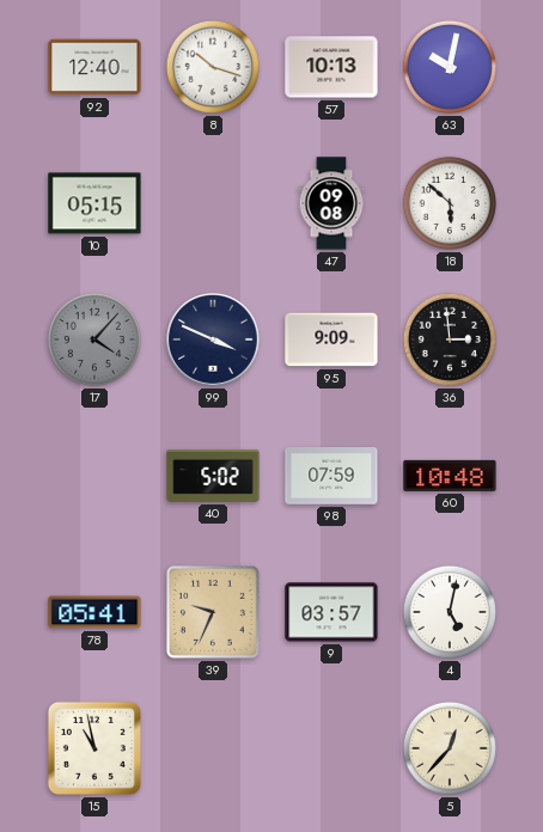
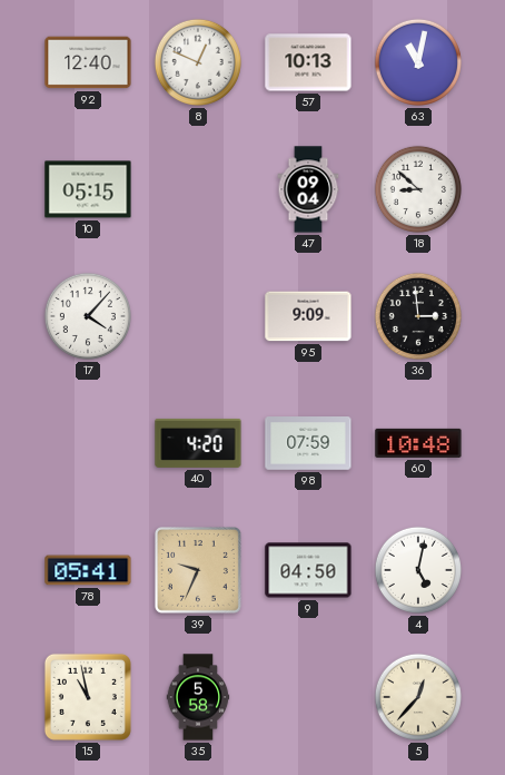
8: 10:18 -> 12:49 (198, 62)
63: 10:02 -> 11:02 (418, 62)
47: 09:08 -> 09:04 (308, 189)
18: 5:52 -> 8:52 (418, 189)
17 dial: grey -> white (88, 316)
99: 3:49 -> none (214, 341)
40: 5:02 -> 4:20 (198, 443)
9: 03:57 -> 04:50 (308, 570)
35: none -> 5:58 (198, 697)
